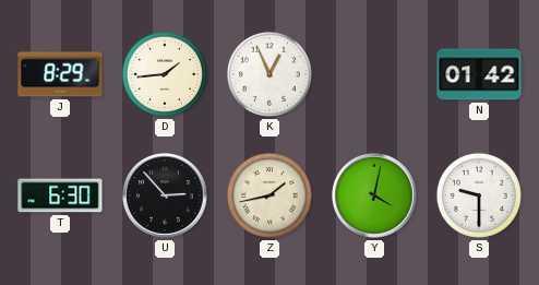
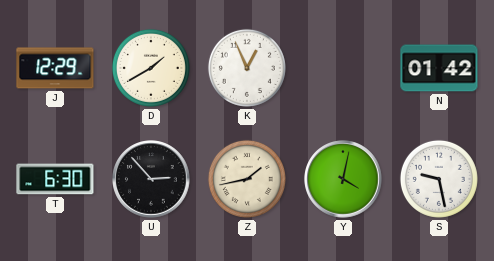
J: 8:29 -> 12:29 (55, 68)
D: 1:44 -> 1:40 (151, 68)
S: 9:30 -> 9:28 (439, 179)
